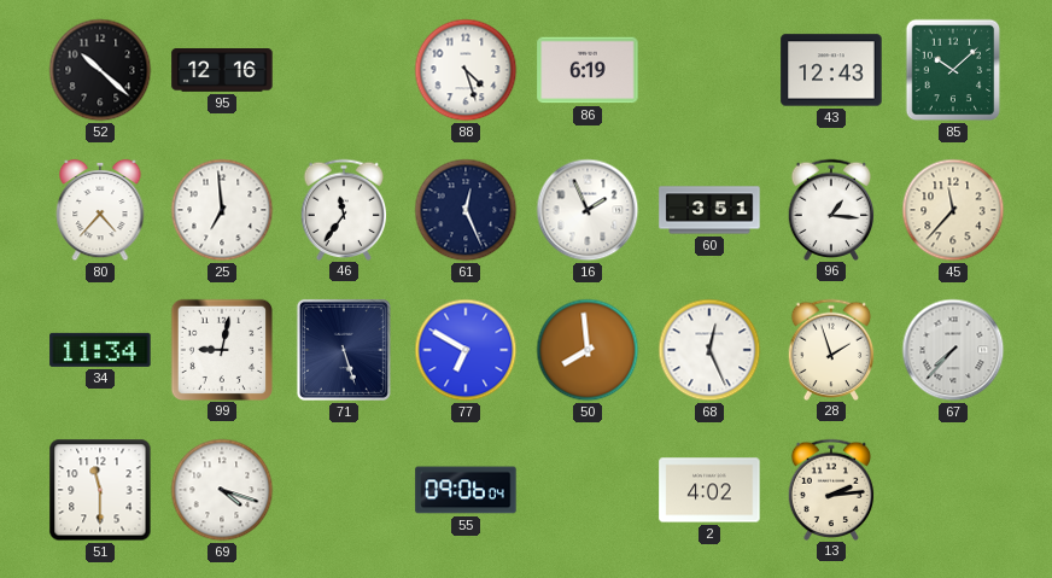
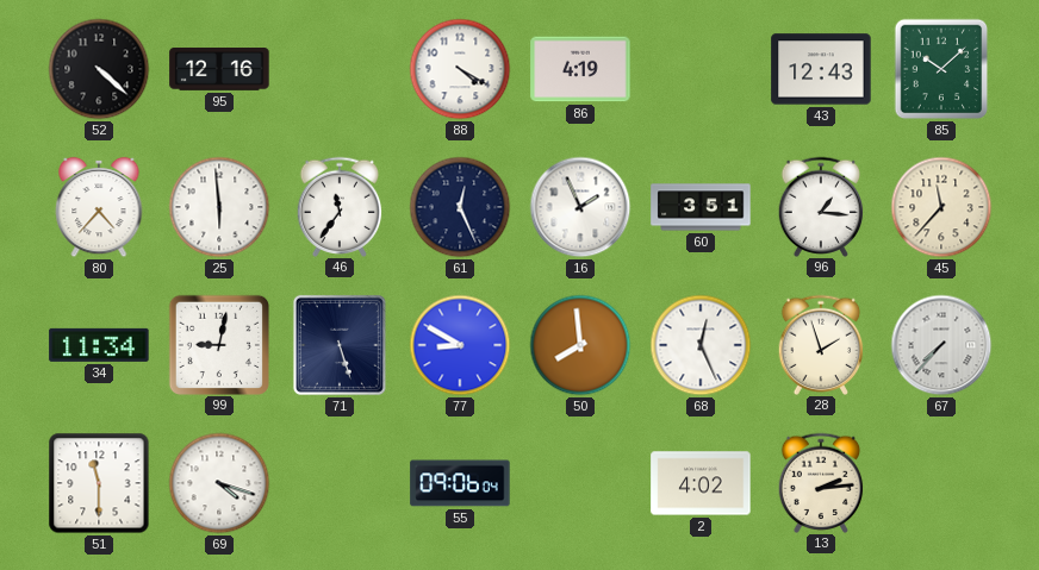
52: 10:22 -> 4:22 (99, 69)
88: 4:27 -> 4:20 (460, 69)
86: 6:19 -> 4:19 (580, 69)
25: 6:59 -> 5:59 (219, 207)
77: 6:50 -> 8:50 (460, 345)
